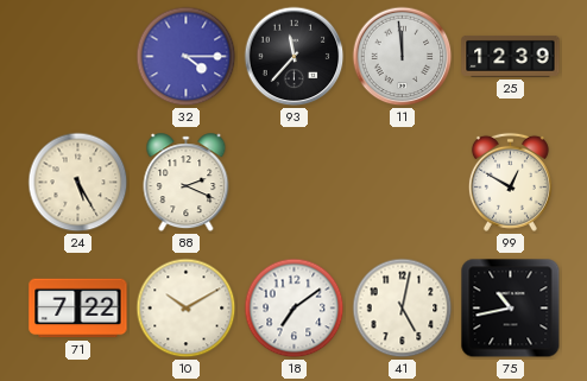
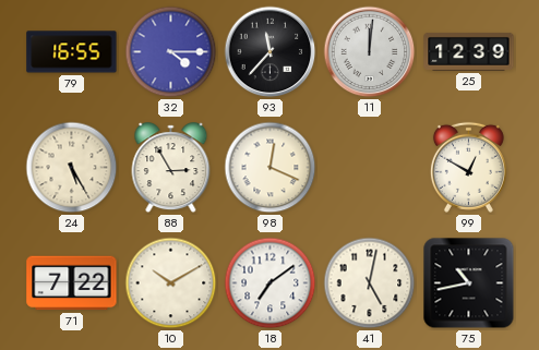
79: none -> 16:55 (72, 52)
11: 11:59 -> 12:01 (370, 52)
88: 2:19 -> 2:55 (171, 168)
98: none -> 12:19 (271, 168)
